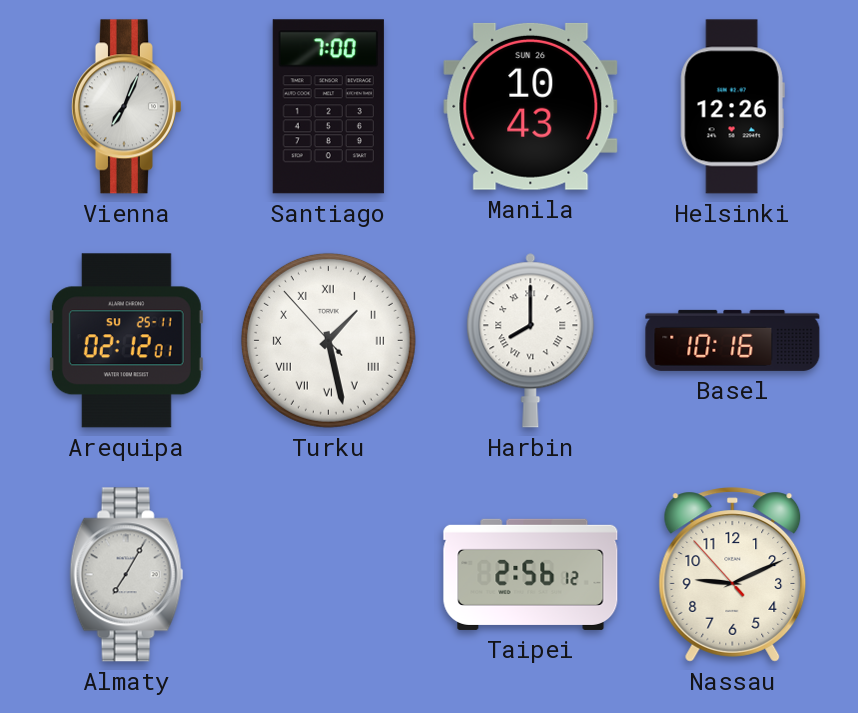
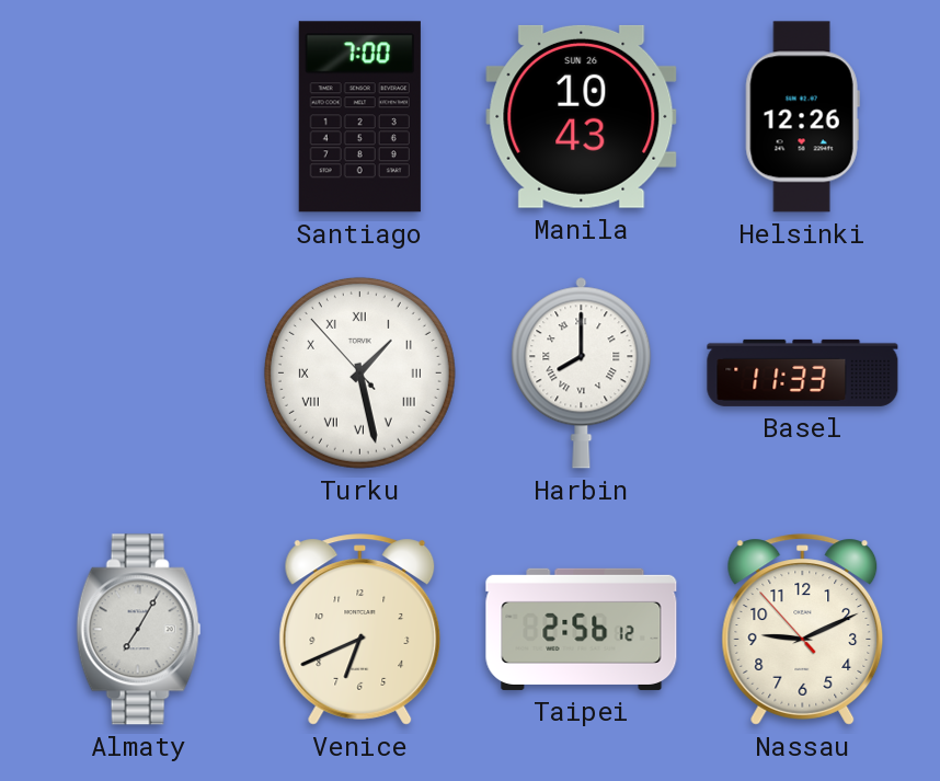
Vienna: 7:04 -> none (126, 107)
Arequipa: 02:12 -> none (126, 341)
Basel: 10:16 -> 11:33 (803, 372)
Venice: none -> 6:41 (360, 630)
